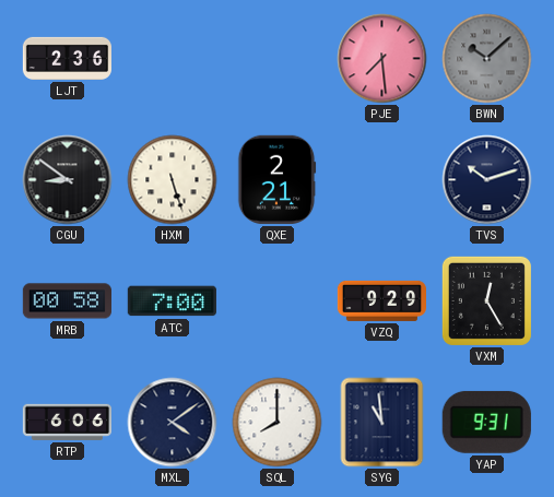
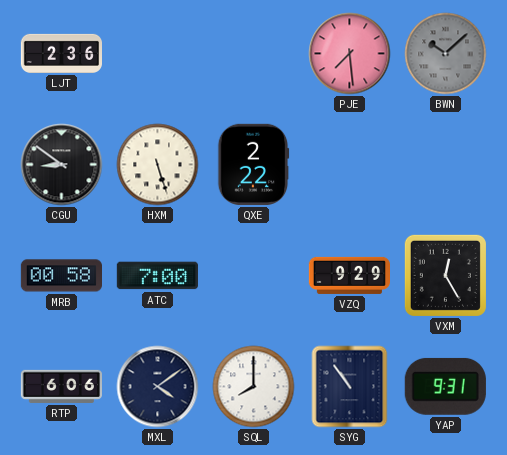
QXE: 2:21 -> 2:22 (253, 164)
TVS: 10:12 -> none (487, 180)
SYG: 10:59 -> 10:54 (350, 387)
